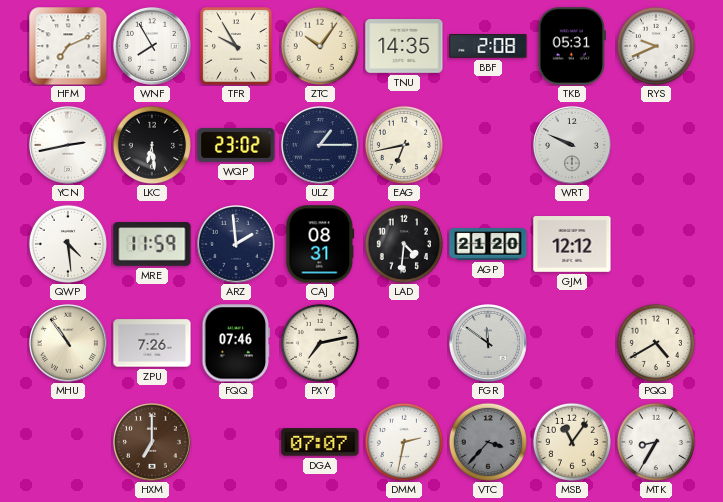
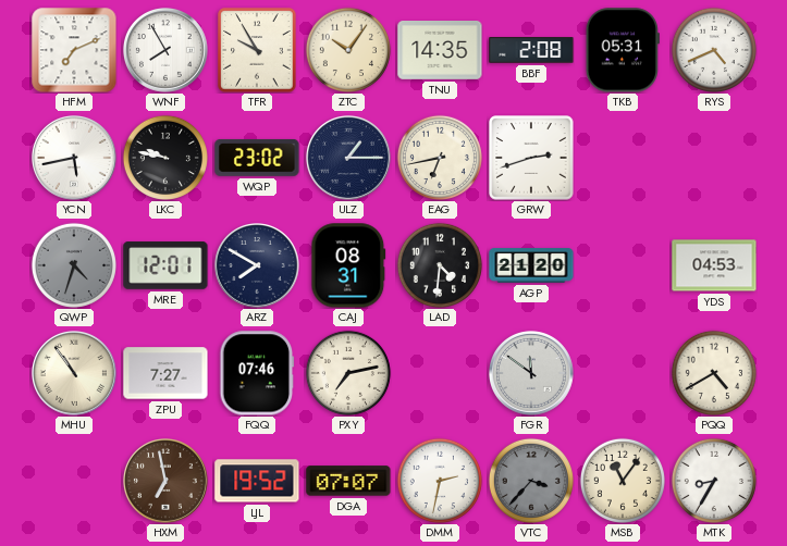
RYS: 9:41 -> 4:41 (714, 50)
YCN: 2:43 -> 5:43 (75, 159)
LKC: 6:29 -> 9:47 (165, 158)
GRW: none -> 2:42 (531, 158)
WRT: 9:49 -> none (573, 146)
QWP: 4:29 -> 4:33 (74, 265)
QWP dial: white -> grey (74, 265)
MRE: 11:59 -> 12:01 (165, 265)
ARZ: 1:59 -> 7:50 (258, 266)
GJM: 12:12 -> none (572, 245)
YDS: none -> 04:53 (714, 265)
ZPU: 7:26 -> 7:27 (165, 373)
HXM: 7:00 -> 6:58 (167, 482)
LJL: none -> 19:52 (257, 481)
